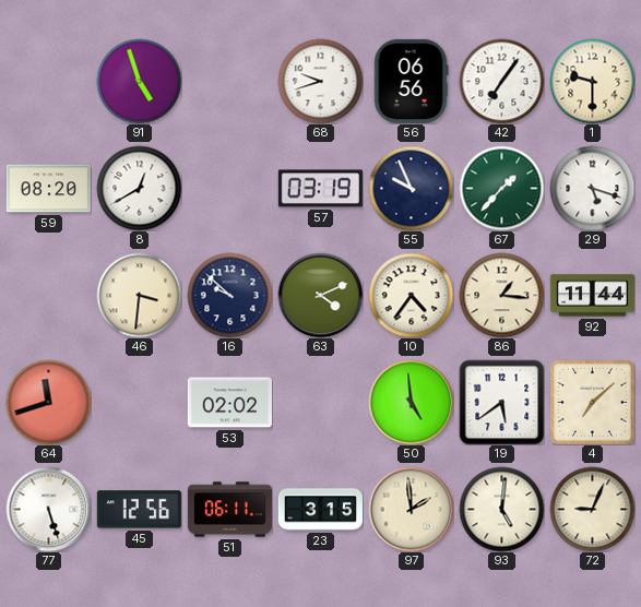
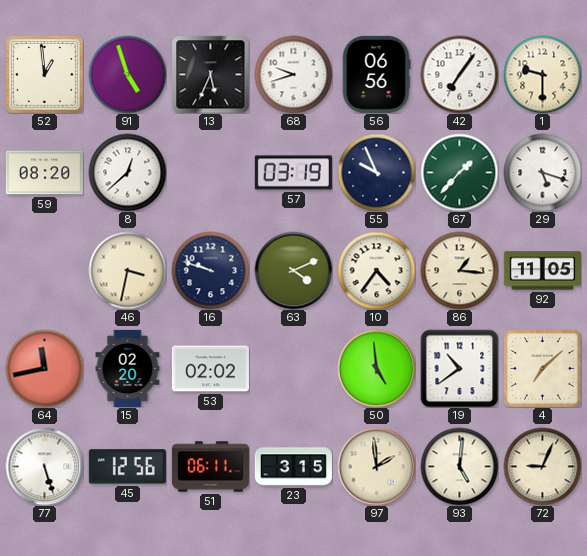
52: none -> 12:59 (44, 74)
13: none -> 5:34 (210, 74)
8: 12:40 -> 12:38 (127, 172)
46: 3:31 -> 3:32 (127, 270)
16: 9:52 -> 9:48 (210, 270)
92: 11:44 -> 11:05 (542, 271)
64: 11:42 -> 11:43 (44, 368)
15: none -> 02:20 (128, 368)
19: 5:39 -> 10:39 (459, 368)
